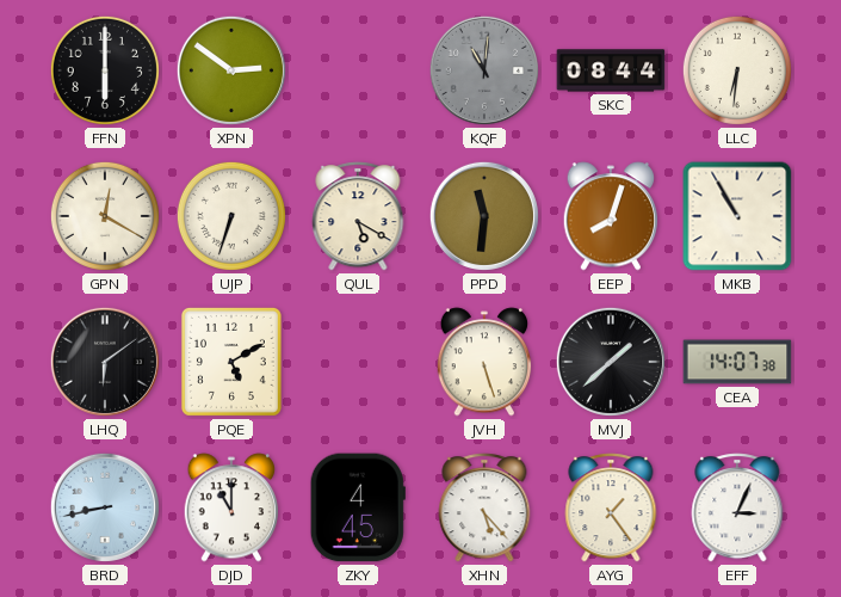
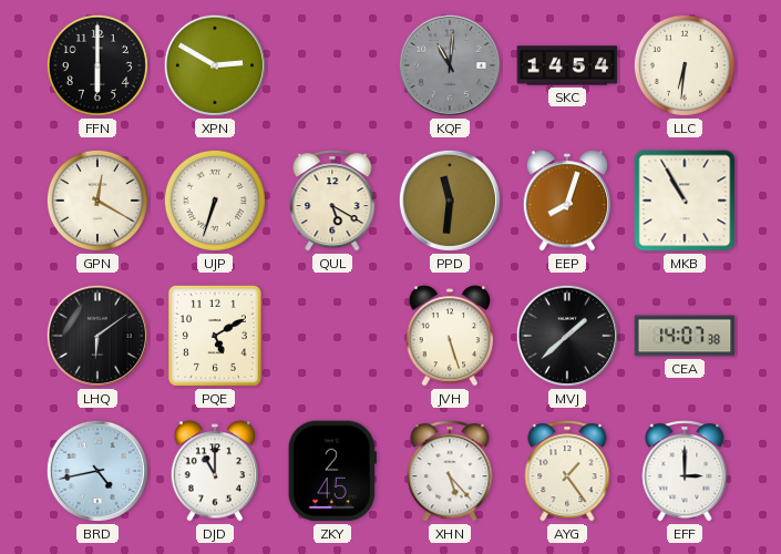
XPN: 2:51 -> 2:50 (215, 65)
SKC: 08:44 -> 14:54 (567, 65)
BRD: 8:43 -> 4:43 (97, 471)
ZKY: 4:45 -> 2:45 (332, 471)
EFF: 3:04 -> 3:00 (685, 471)
